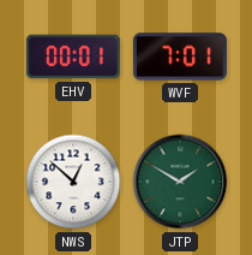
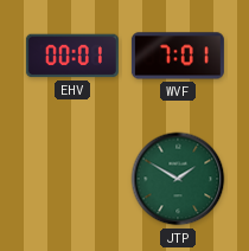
NWS: 12:52 -> none (73, 182)
